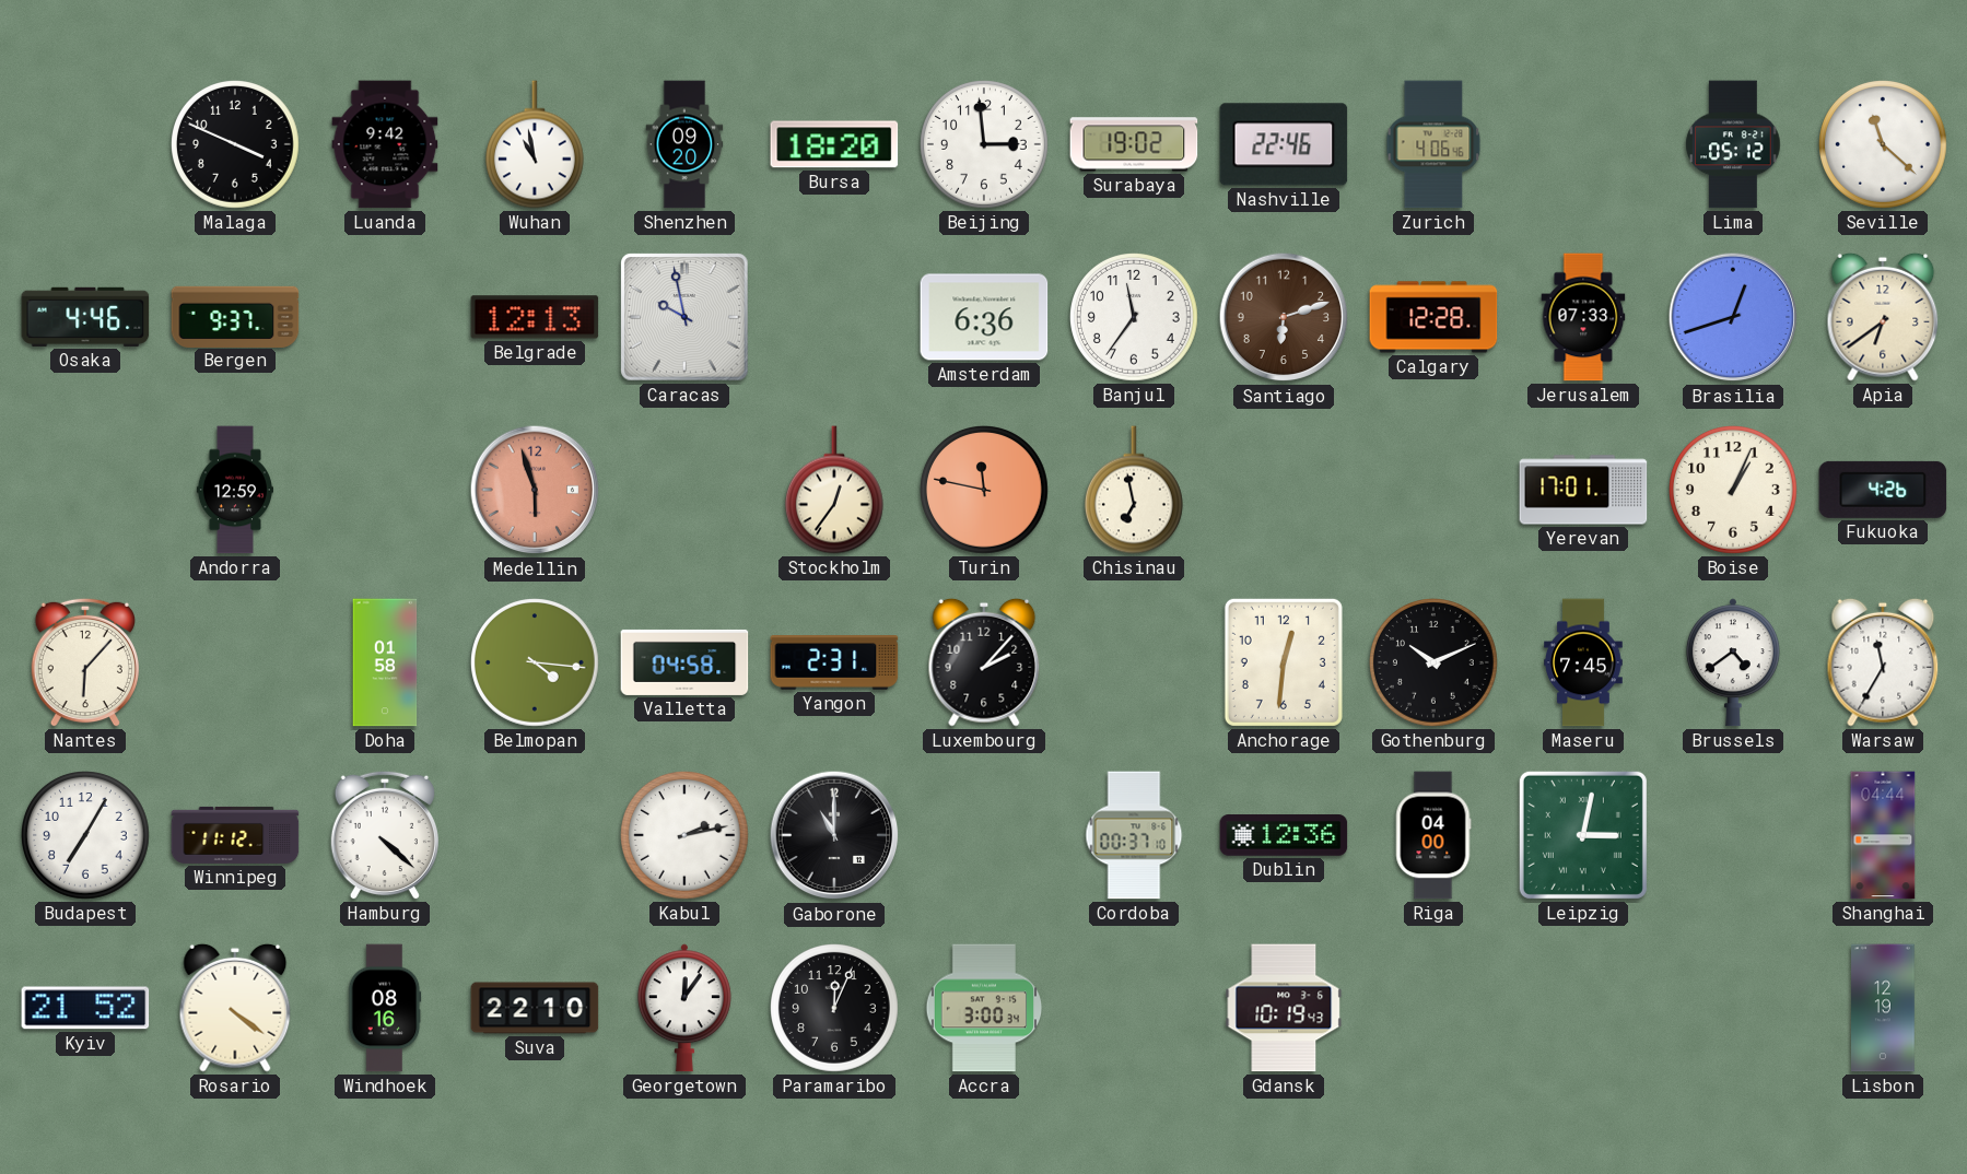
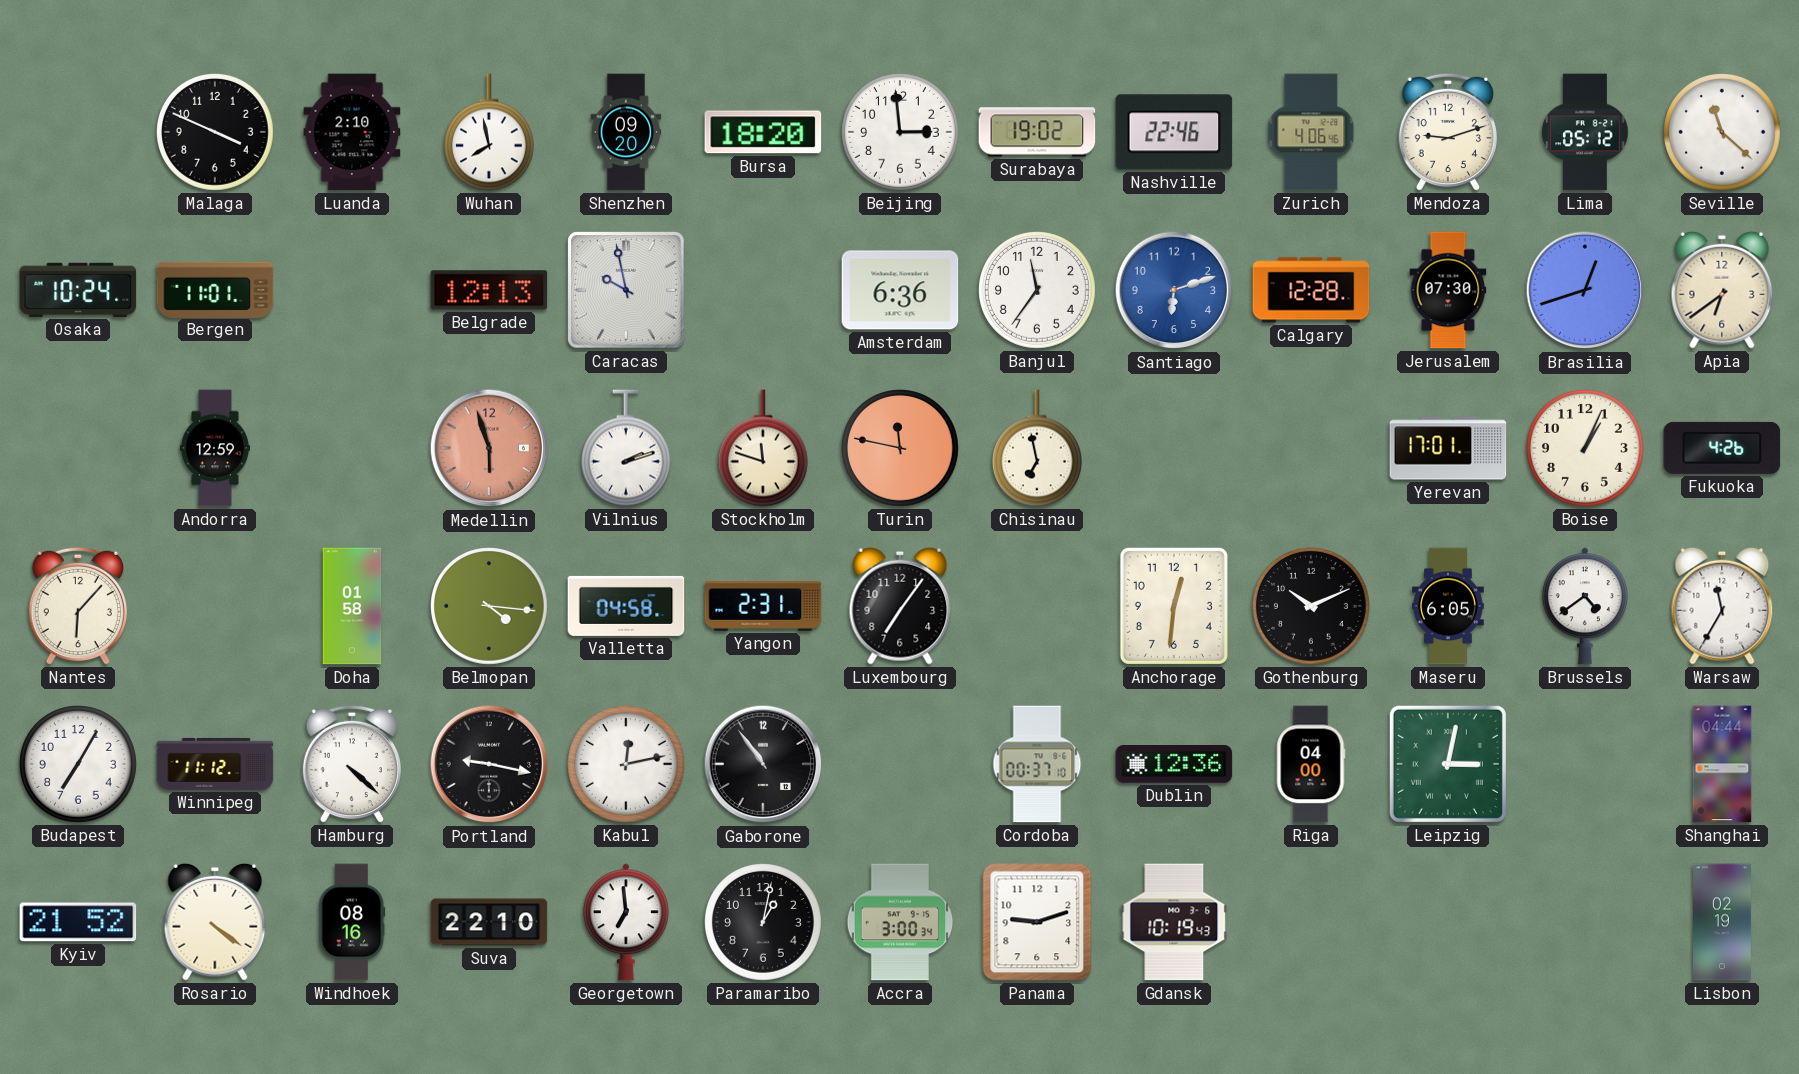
Luanda: 9:42 -> 2:10 (352, 132)
Wuhan: 10:58 -> 7:58 (489, 132)
Mendoza: none -> 9:12 (1447, 132)
Osaka: 4:46 -> 10:24 (78, 290)
Bergen: 9:37 -> 11:01 (215, 289)
Santiago dial: brown -> blue (1174, 290)
Jerusalem: 07:33 -> 07:30 (1448, 290)
Vilnius: none -> 2:12 (626, 448)
Stockholm: 12:36 -> 11:48 (763, 448)
Luxembourg: 2:07 -> 7:06 (900, 606)
Maseru: 7:45 -> 6:05 (1448, 606)
Portland: none -> 9:17 (489, 764)
Kabul: 2:13 -> 12:13 (627, 765)
Gaborone: 11:00 -> 10:54 (763, 764)
Georgetown: 12:06 -> 6:59 (626, 922)
Paramaribo: 12:04 -> 1:02 (764, 923)
Panama: none -> 9:12 (1037, 922)
Lisbon: 12:19 -> 02:19 (1722, 922)
